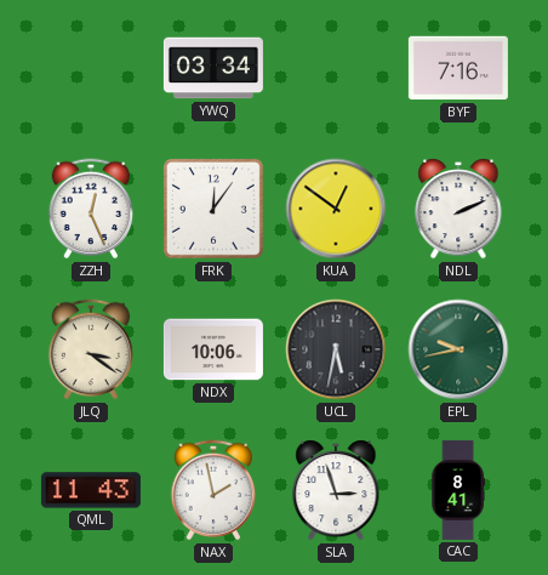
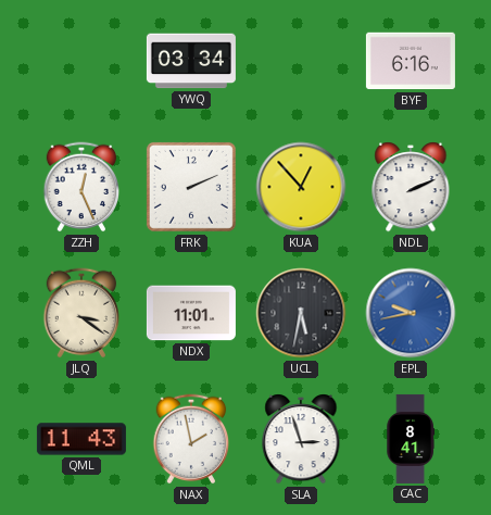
BYF: 7:16 -> 6:16 (411, 61)
FRK: 12:06 -> 2:11 (191, 187)
KUA: 12:51 -> 12:53 (301, 187)
NDX: 10:06 -> 11:01 (191, 313)
EPL dial: green -> blue (411, 313)
